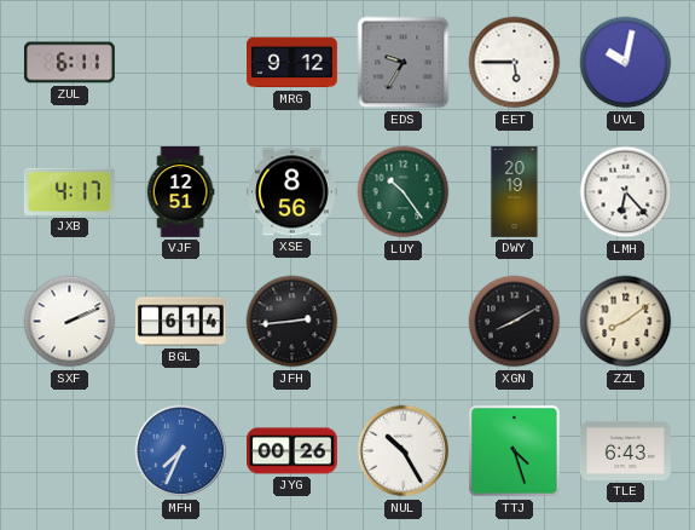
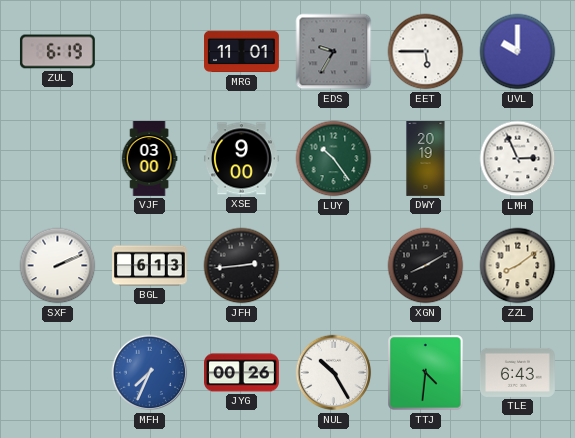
ZUL: 6:11 -> 6:19 (57, 52)
MRG: 9:12 -> 11:01 (242, 52)
UVL: 10:02 -> 10:00 (518, 52)
JXB: 4:17 -> none (69, 191)
VJF: 12:51 -> 03:00 (149, 159)
XSE: 8:56 -> 9:00 (241, 159)
LMH: 6:23 -> 2:56 (518, 159)
BGL: 6:14 -> 6:13 (150, 266)
TTJ: 4:27 -> 4:31 (426, 373)
